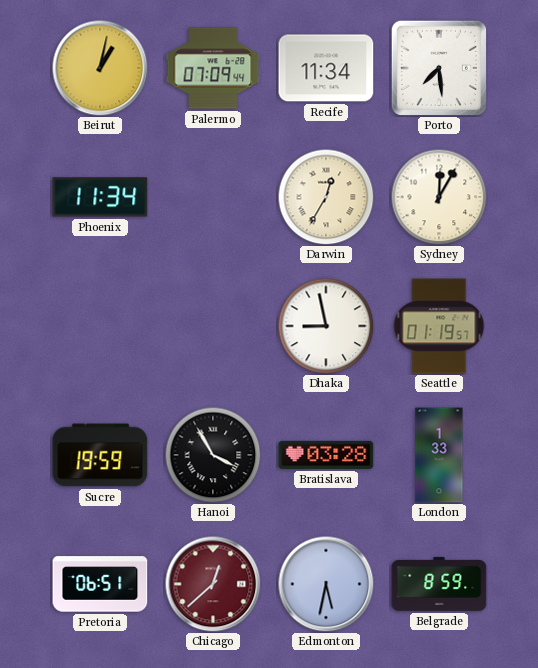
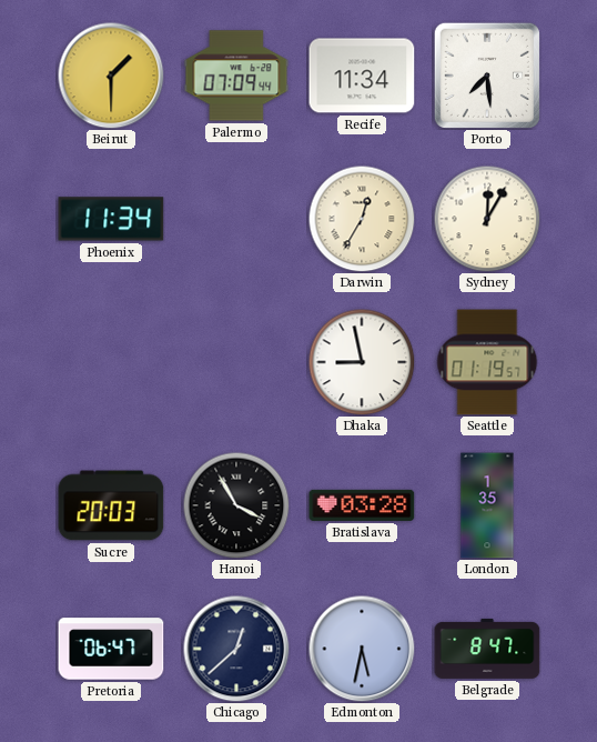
Beirut: 1:02 -> 1:30 (111, 76)
Sucre: 19:59 -> 20:03 (111, 505)
London: 1:33 -> 1:35 (487, 505)
Pretoria: 06:51 -> 06:47 (111, 649)
Chicago dial: burgundy -> navy (236, 649)
Belgrade: 8:59 -> 8:47 (487, 649)
